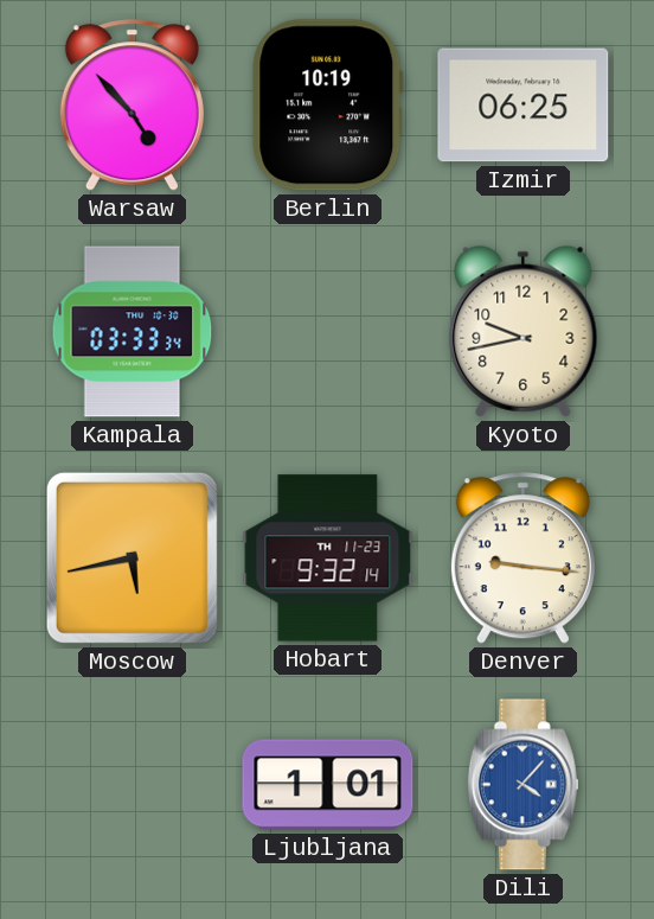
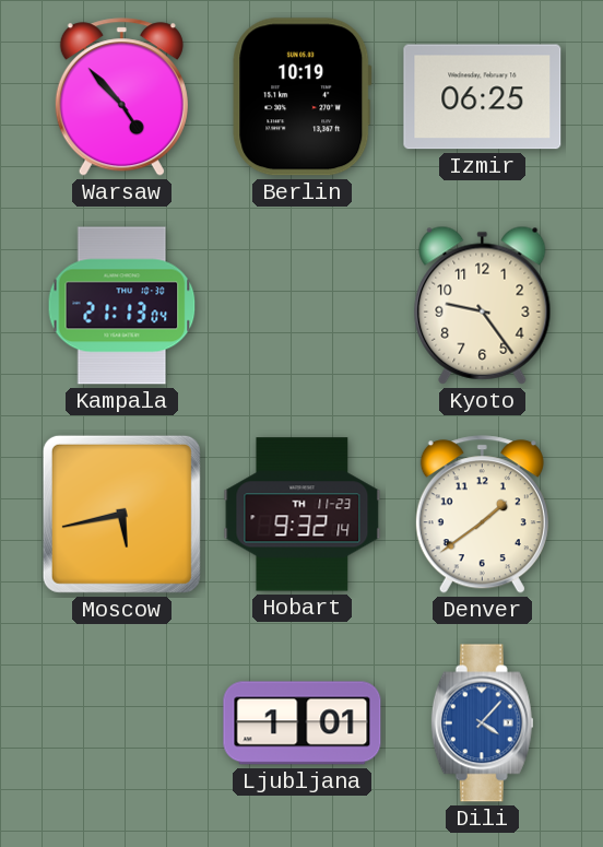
Kampala: 03:33 -> 21:13 (122, 306)
Kyoto: 9:43 -> 9:24 (483, 305)
Denver: 9:16 -> 1:39 (482, 515)
